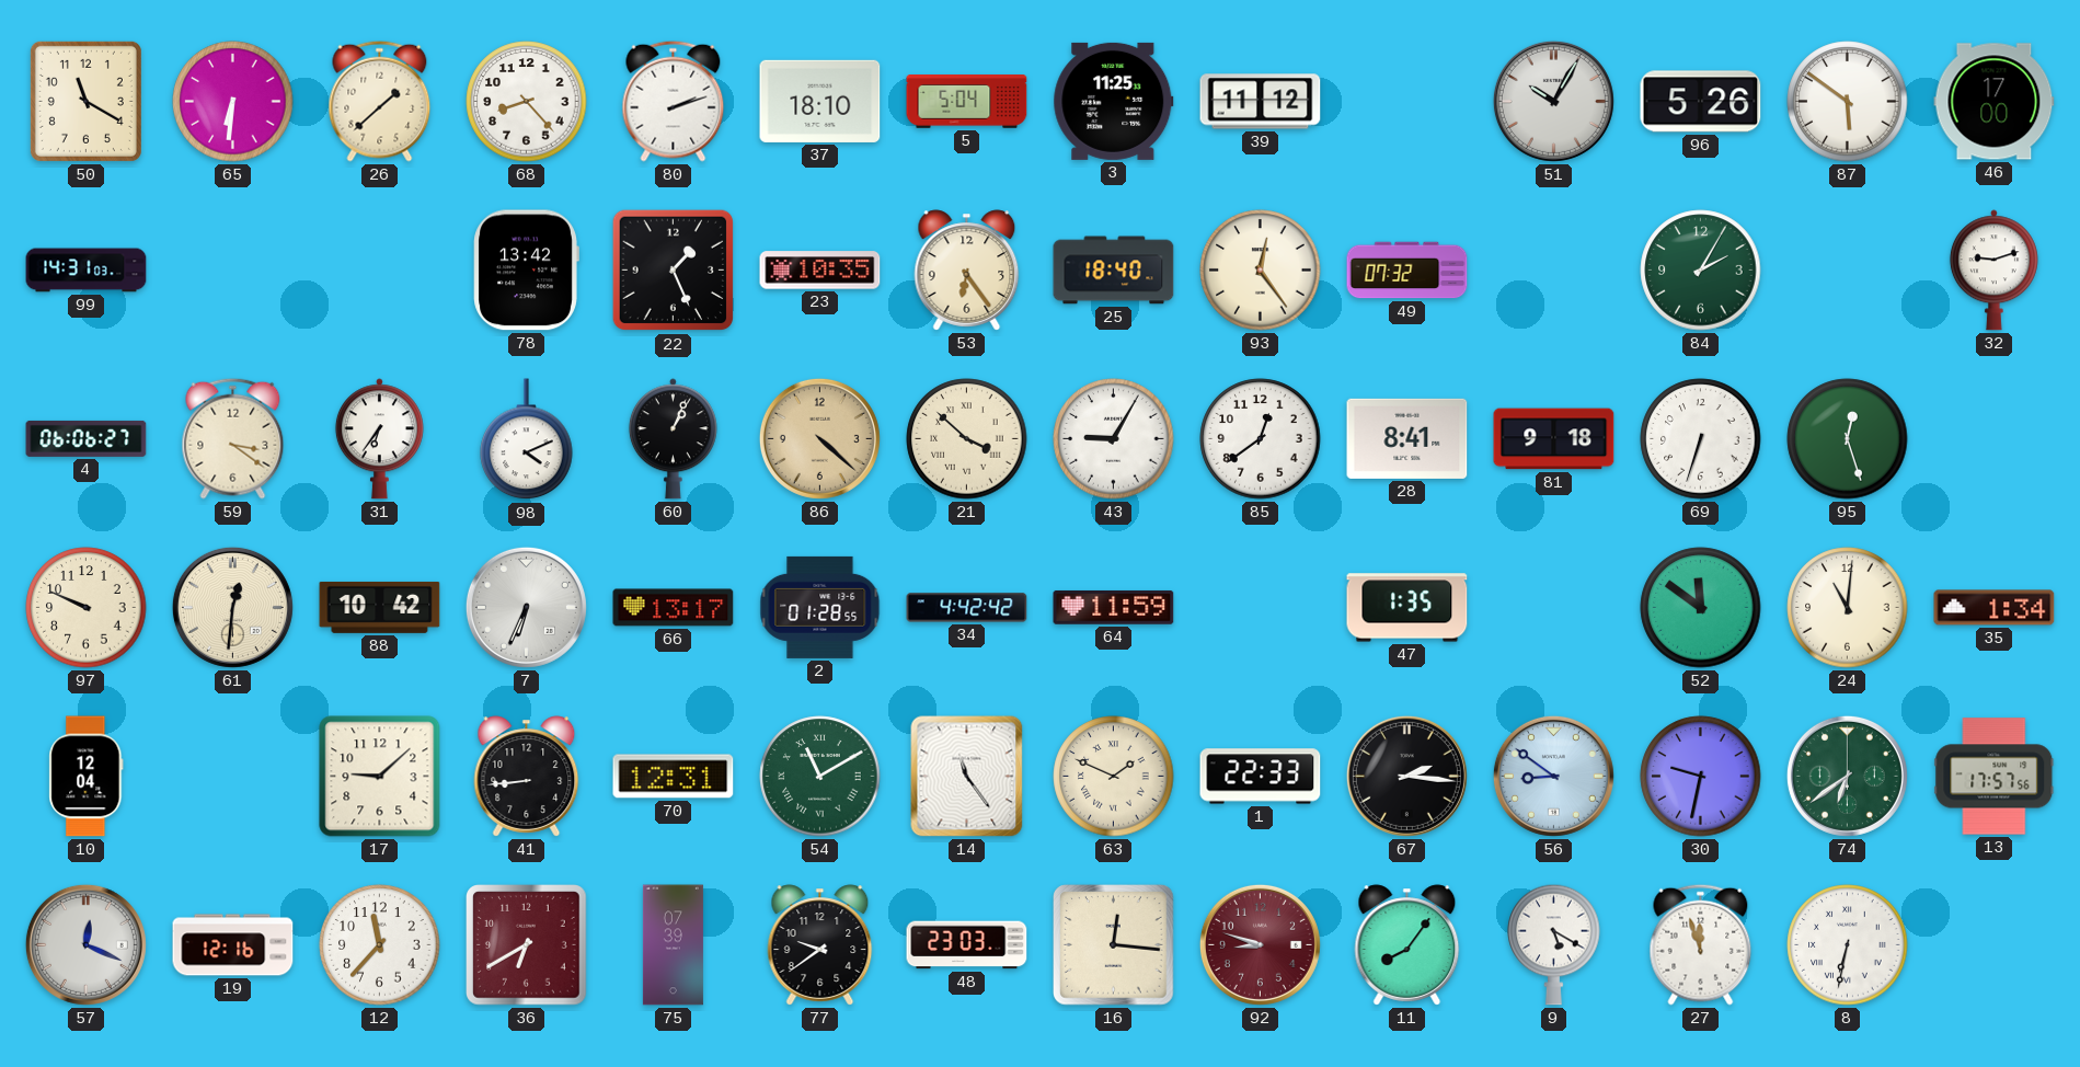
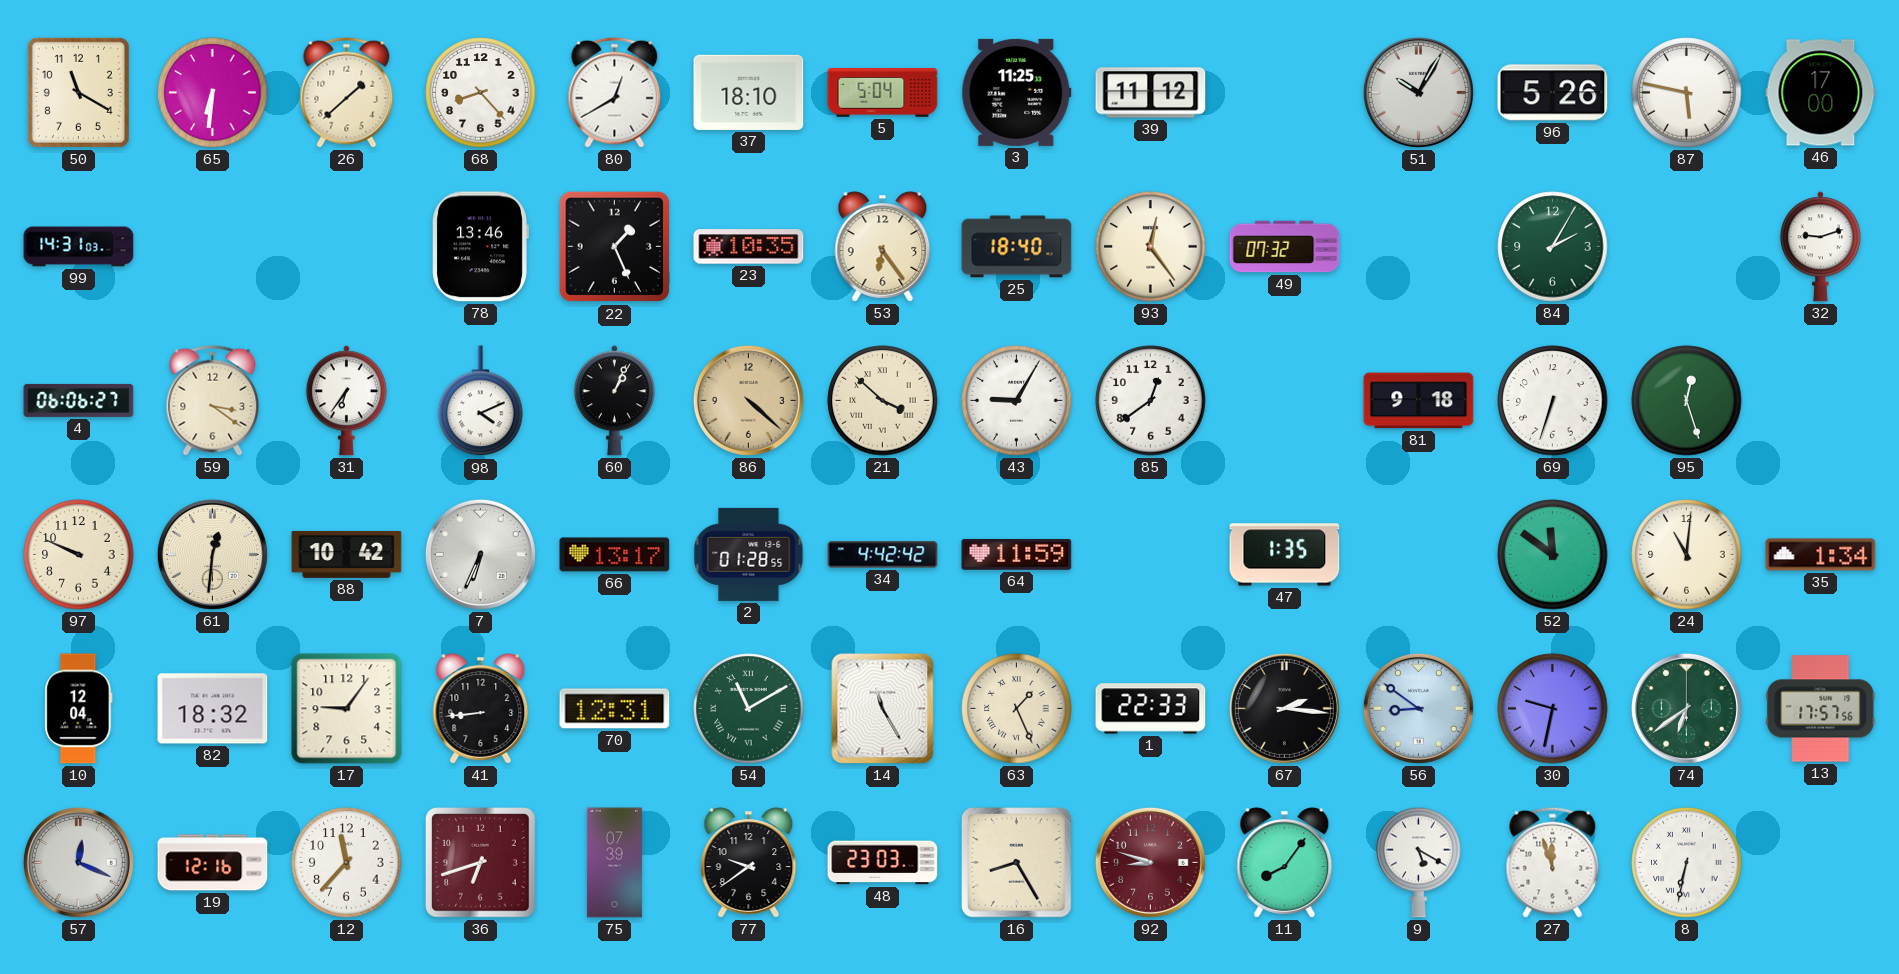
80: 2:12 -> 12:40 (615, 92)
87: 5:51 -> 5:47 (1687, 93)
78: 13:42 -> 13:46 (480, 247)
28: 8:41 -> none (1407, 438)
82: none -> 18:32 (213, 709)
17: 9:08 -> 9:06 (347, 709)
14: 11:24 -> 11:25 (883, 709)
63: 1:49 -> 1:26 (1017, 709)
36: 6:40 -> 6:42 (481, 863)
16: 12:16 -> 8:25 (1017, 863)
